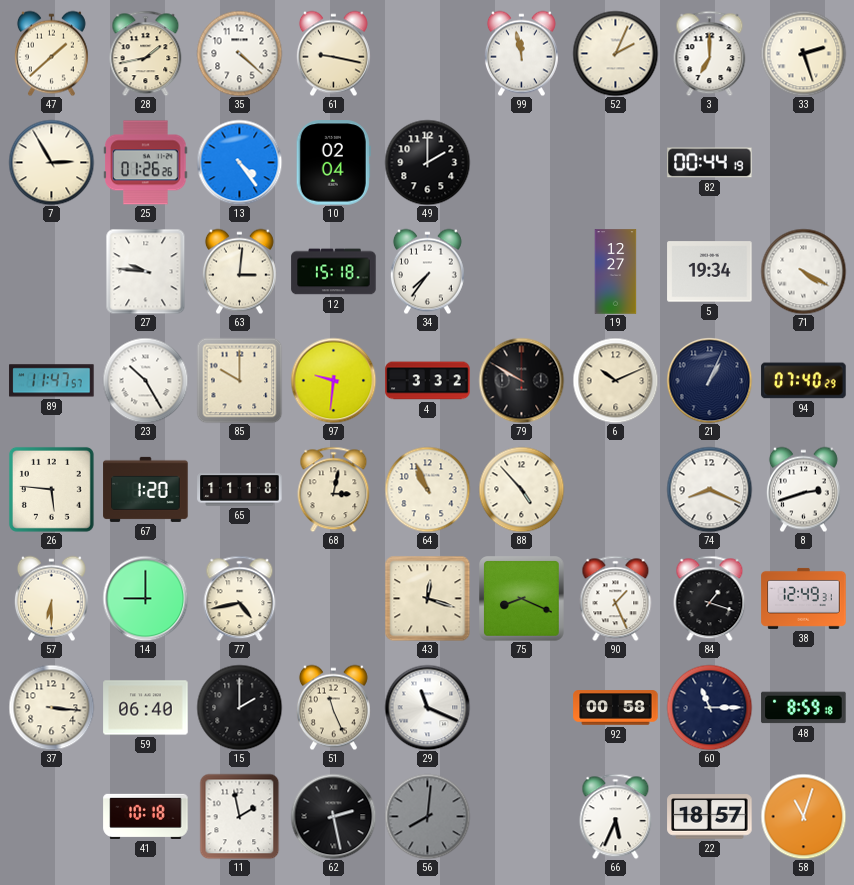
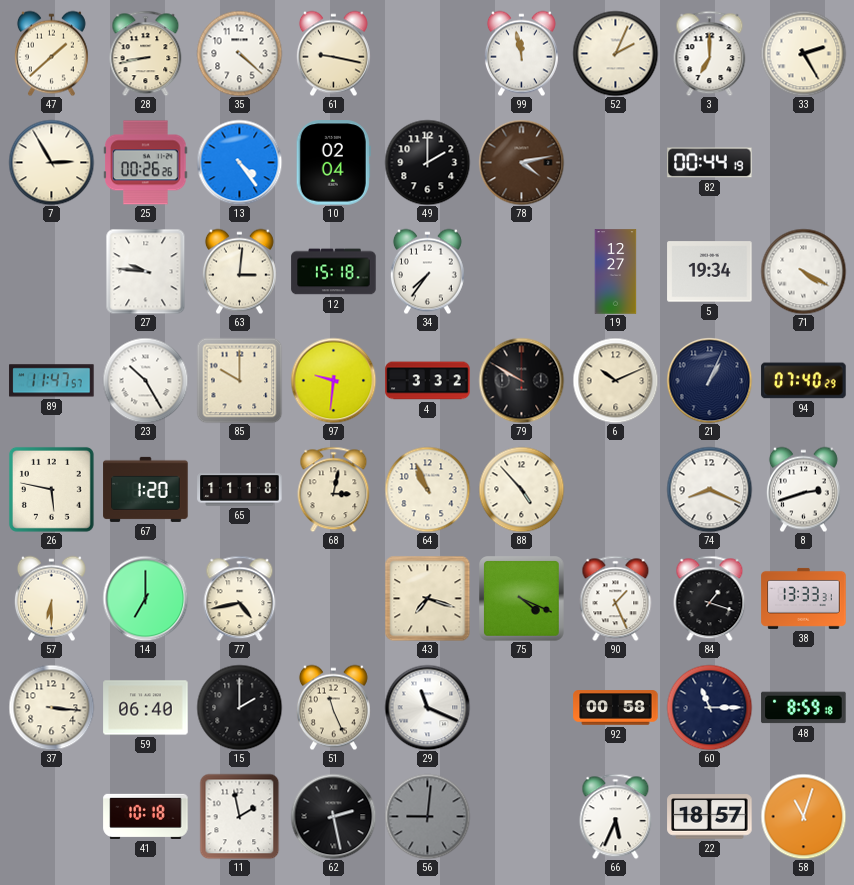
28: 1:43 -> 8:43 (146, 53)
33: 2:27 -> 2:25 (803, 53)
25: 01:26 -> 00:26 (146, 163)
78: none -> 4:13 (521, 162)
26: 5:46 -> 5:47 (51, 489)
14: 9:00 -> 7:00 (145, 598)
43: 12:18 -> 7:18 (427, 598)
75: 8:19 -> 4:19 (522, 599)
38: 12:49 -> 13:33 (804, 598)
56: 8:01 -> 9:01 (427, 816)
